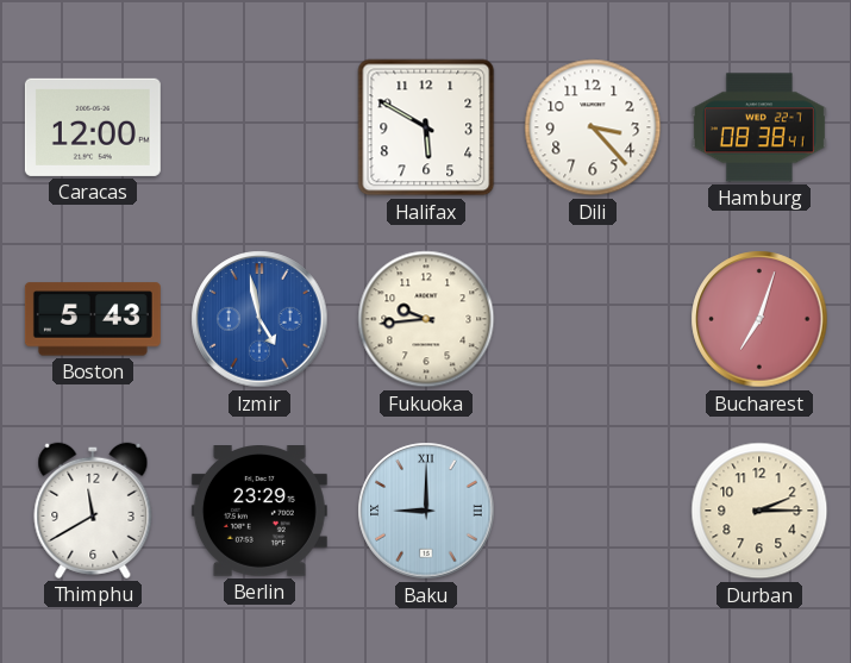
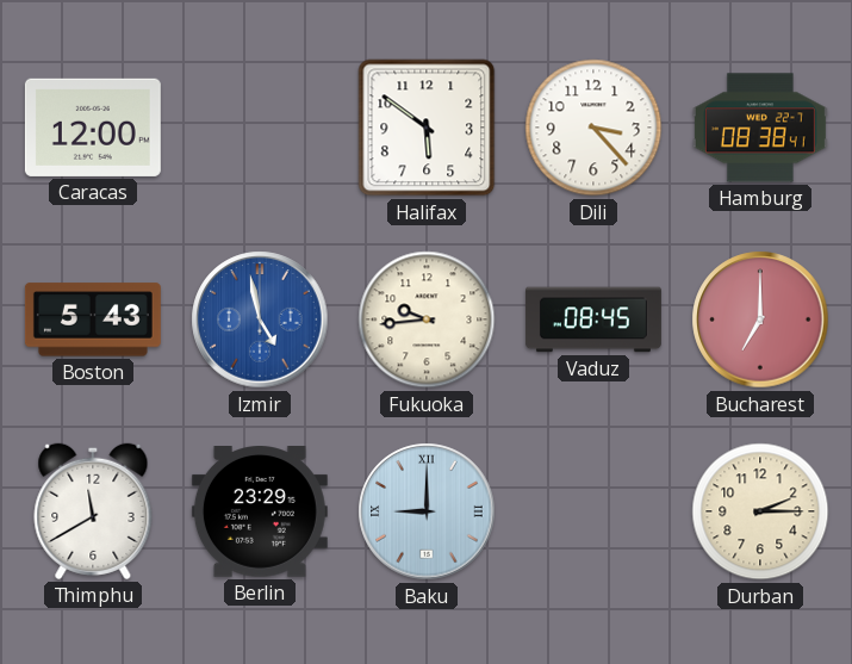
Halifax: 5:50 -> 5:51 (427, 128)
Vaduz: none -> 08:45 (593, 319)
Bucharest: 7:03 -> 7:00 (760, 319)
